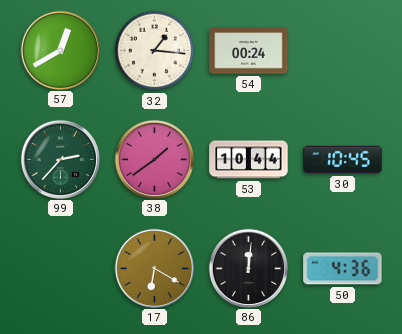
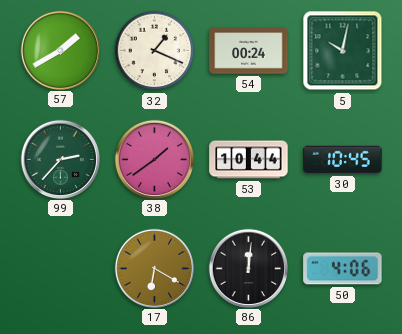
57: 12:40 -> 1:40 (60, 50)
32: 1:16 -> 1:19 (155, 51)
5: none -> 10:02 (343, 51)
50: 4:36 -> 4:06 (343, 269)
